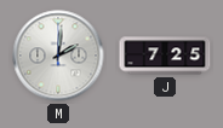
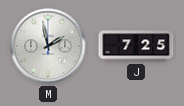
M: 2:01 -> 1:58 (48, 46)
